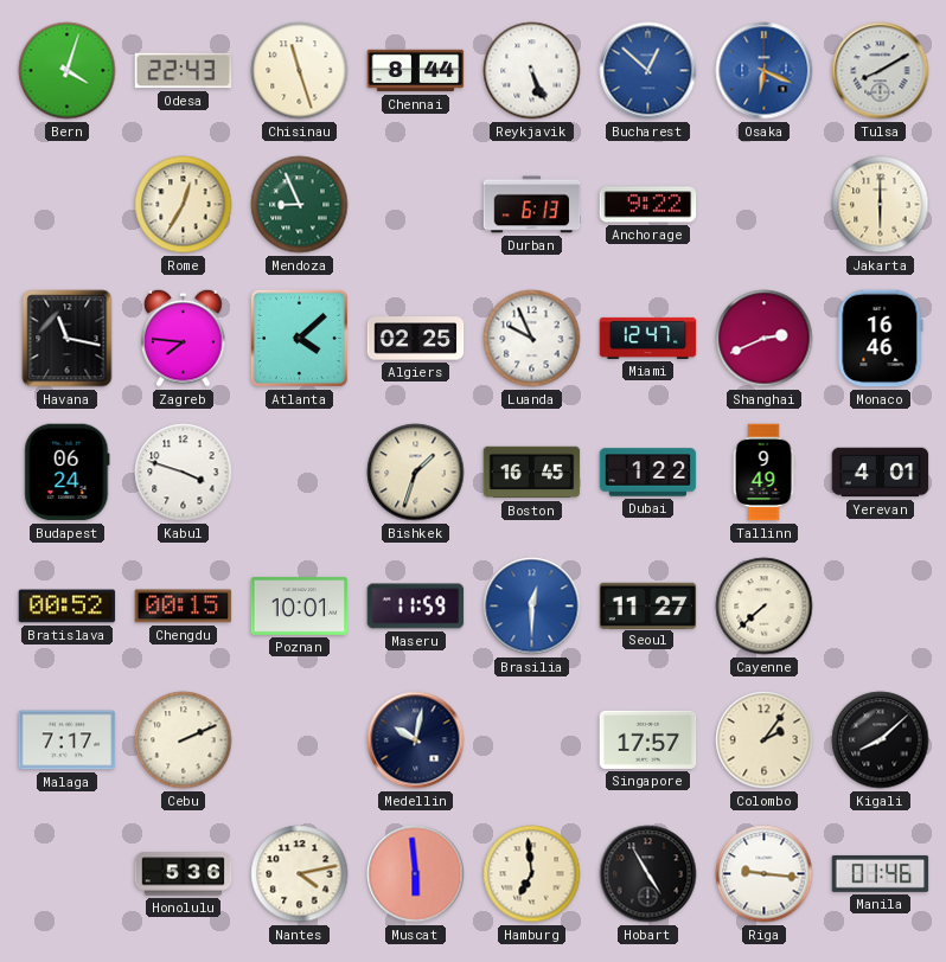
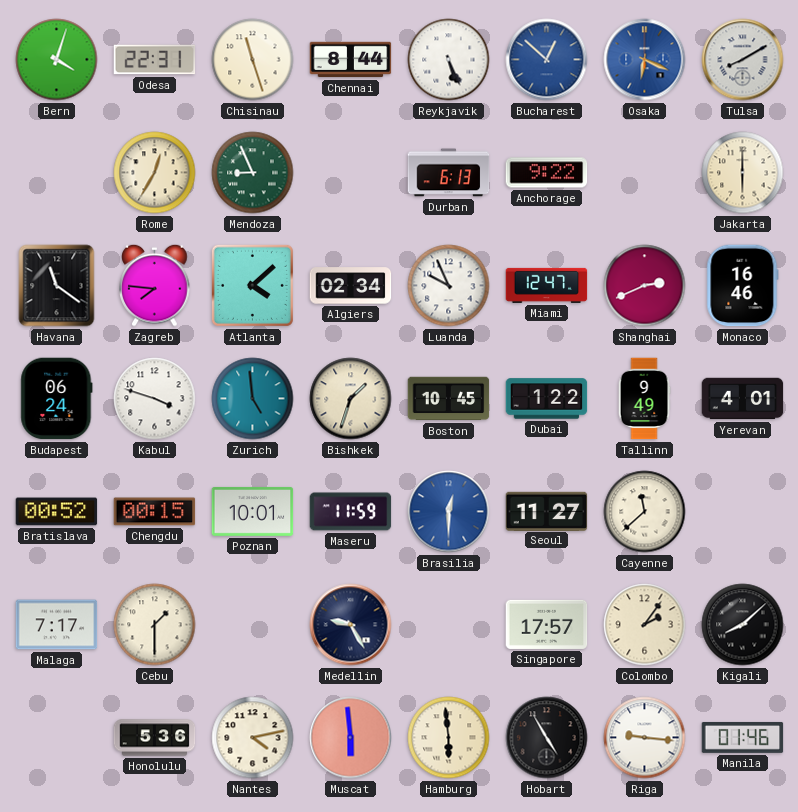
Odesa: 22:43 -> 22:31 (155, 60)
Havana: 11:17 -> 11:21 (57, 286)
Algiers: 02:25 -> 02:34 (351, 286)
Zurich: none -> 4:59 (253, 399)
Boston: 16:45 -> 10:45 (449, 399)
Cayenne: 7:38 -> 11:38 (645, 512)
Cebu: 2:11 -> 1:30 (155, 625)
Medellin: 10:02 -> 9:25 (351, 625)
Hamburg: 6:59 -> 5:59 (449, 738)
